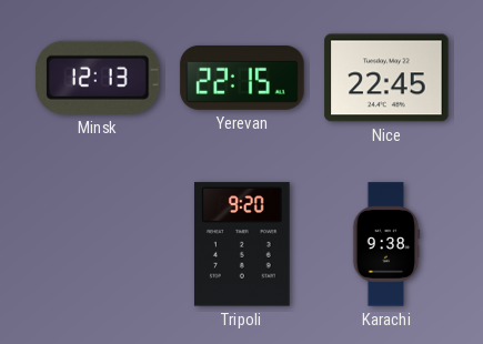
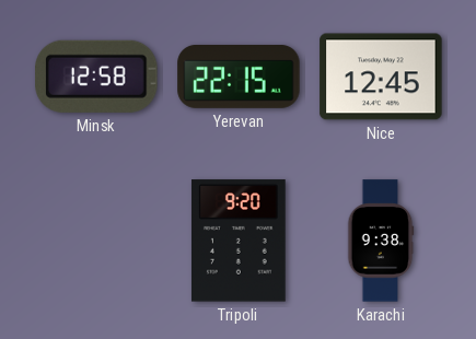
Minsk: 12:13 -> 12:58 (96, 77)
Nice: 22:45 -> 12:45 (381, 77)
